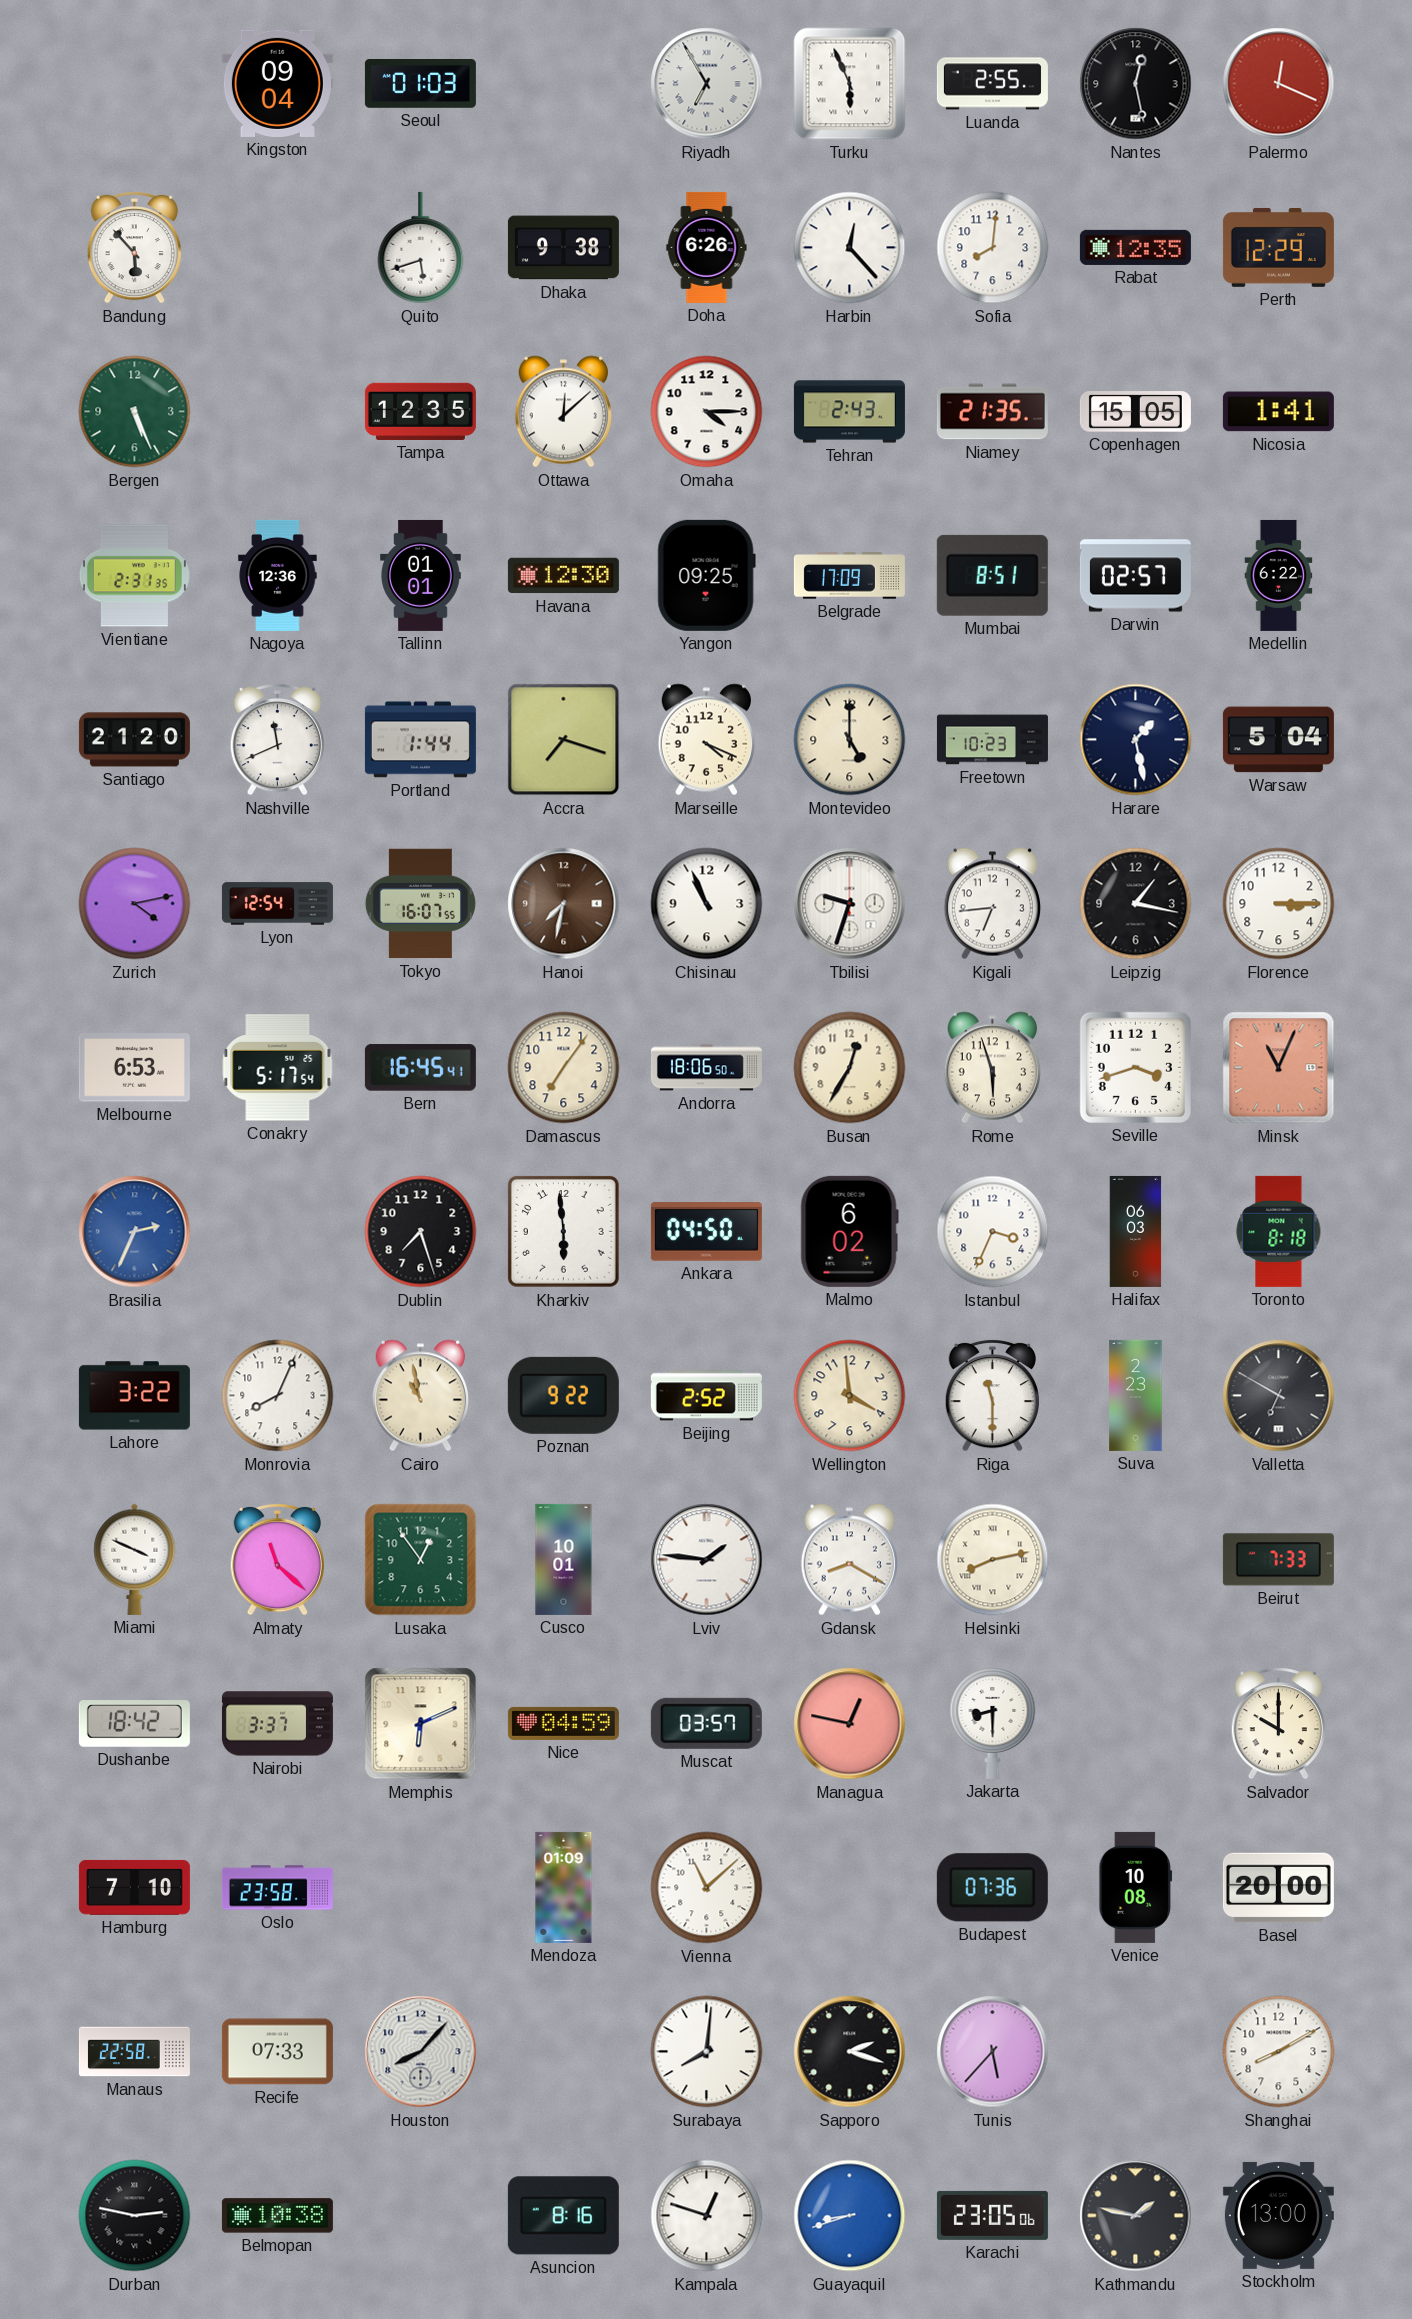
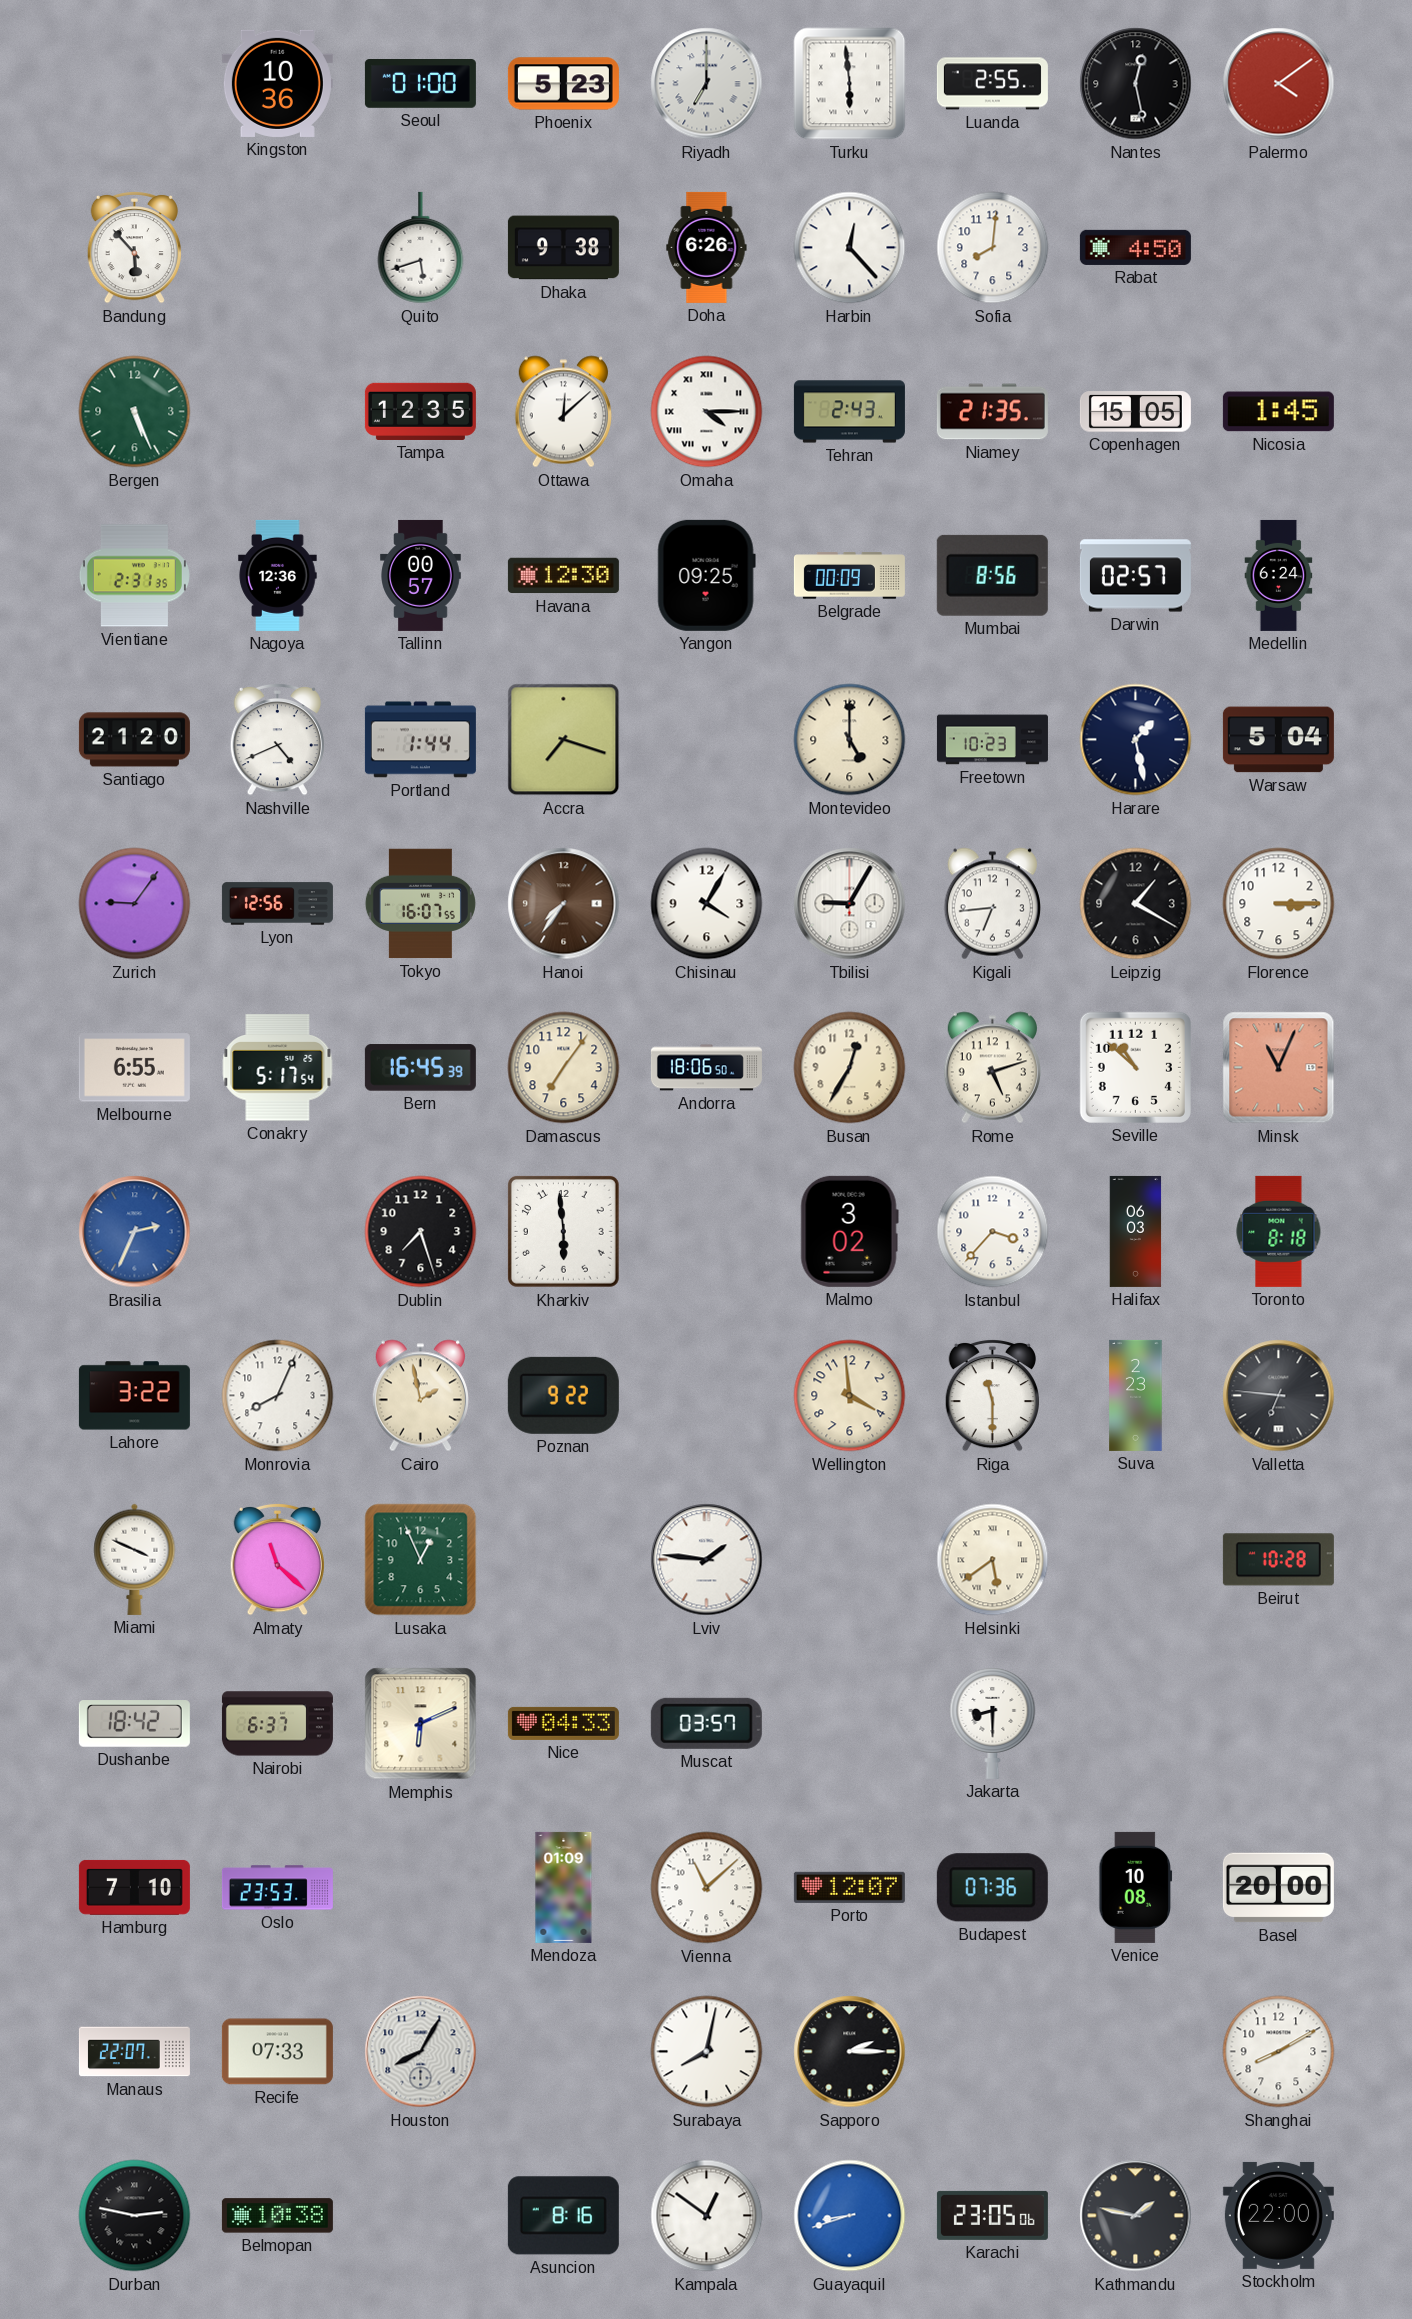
Kingston: 09:04 -> 10:36 (277, 83)
Seoul: 01:03 -> 01:00 (420, 84)
Phoenix: none -> 5:23 (563, 84)
Riyadh: 6:55 -> 7:00 (707, 84)
Turku: 5:56 -> 5:59 (850, 84)
Palermo: 12:19 -> 4:09 (1279, 84)
Rabat: 12:35 -> 4:50 (1135, 247)
Perth: 12:29 -> none (1278, 248)
Omaha numerals: Arabic -> Roman (707, 412)
Nicosia: 1:41 -> 1:45 (1278, 412)
Tallinn: 01:01 -> 00:57 (421, 575)
Belgrade: 17:09 -> 00:09 (849, 576)
Mumbai: 8:51 -> 8:56 (992, 575)
Medellin: 6:22 -> 6:24 (1279, 575)
Nashville: 11:41 -> 4:41 (277, 739)
Marseille: 4:19 -> none (706, 740)
Zurich: 4:13 -> 9:06 (135, 904)
Lyon: 12:54 -> 12:56 (277, 904)
Hanoi: 7:32 -> 7:36 (564, 904)
Chisinau: 10:56 -> 4:05 (707, 904)
Tbilisi: 9:33 -> 9:05 (850, 904)
Leipzig: 1:17 -> 1:20 (1136, 904)
Melbourne: 6:53 -> 6:55 (134, 1068)
Bern: 16:45:41 -> 16:45:39 (420, 1068)
Rome: 5:57 -> 5:12 (992, 1068)
Seville: 3:42 -> 10:52 (1135, 1067)
Ankara: 04:50 -> none (706, 1232)
Malmo: 6:02 -> 3:02 (849, 1231)
Istanbul: 3:34 -> 3:37 (993, 1232)
Cairo: 10:58 -> 1:58 (420, 1396)
Beijing: 2:52 -> none (706, 1396)
Valletta: 6:50 -> 6:46 (1279, 1396)
Lusaka: 12:54 -> 12:56 (421, 1560)
Cusco: 10:01 -> none (564, 1559)
Gdansk: 8:20 -> none (849, 1560)
Helsinki: 8:13 -> 5:39 (993, 1560)
Beirut: 7:33 -> 10:28 (1278, 1560)
Nairobi: 3:37 -> 6:37 (277, 1724)
Nice: 04:59 -> 04:33 (563, 1723)
Managua: 12:47 -> none (850, 1724)
Salvador: 10:00 -> none (1278, 1723)
Oslo: 23:58 -> 23:53 (277, 1888)
Porto: none -> 12:07 (849, 1887)
Manaus: 22:58 -> 22:07 (134, 2052)
Houston: 8:07 -> 8:05 (421, 2052)
Surabaya: 8:01 -> 8:02 (707, 2052)
Sapporo: 2:18 -> 2:15 (850, 2052)
Tunis: 5:37 -> none (993, 2052)
Kampala: 12:48 -> 12:51 (707, 2216)
Stockholm: 13:00 -> 22:00 (1278, 2215)
